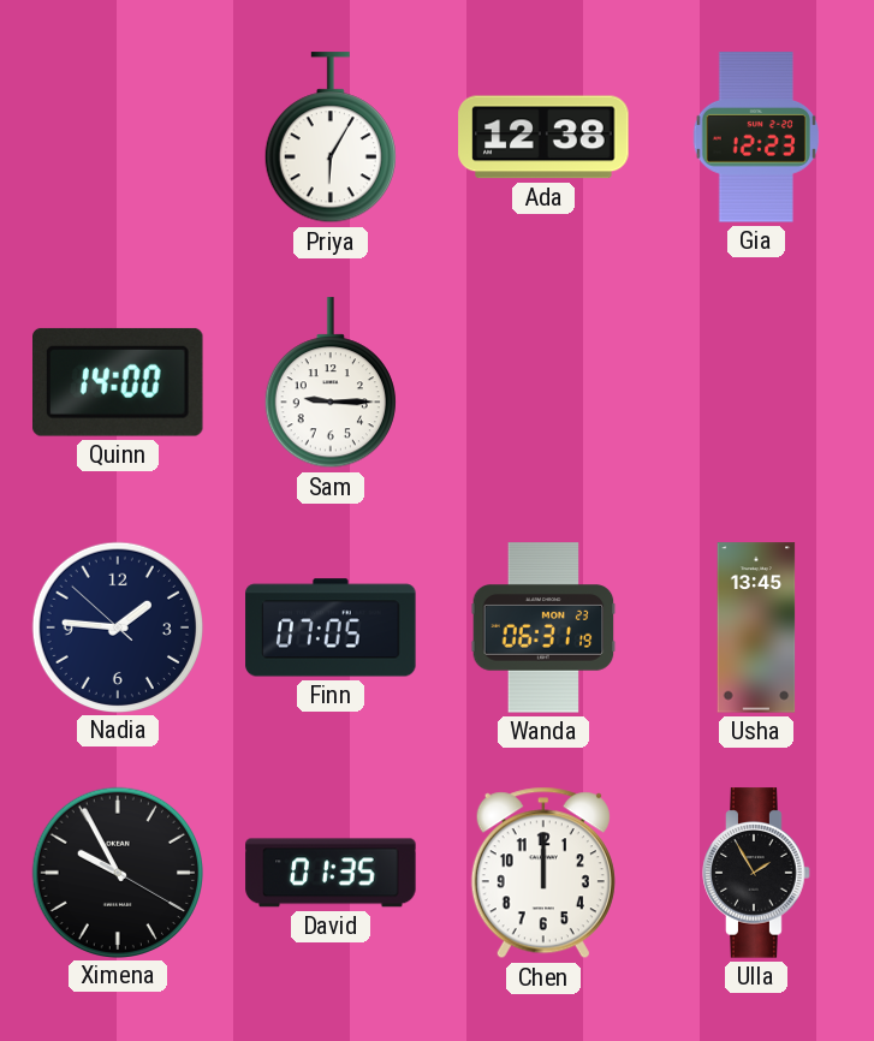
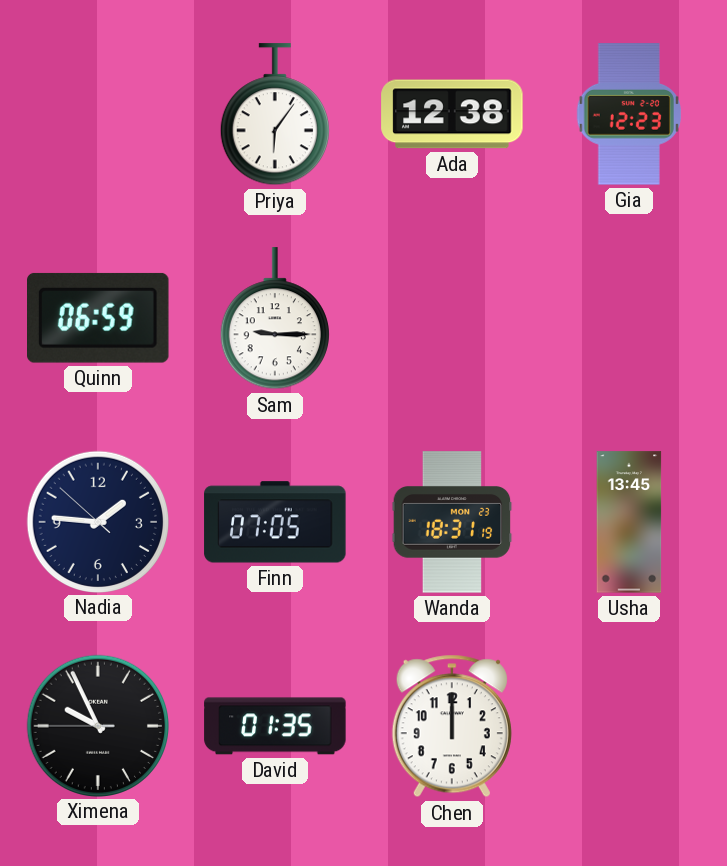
Priya: 6:05 -> 6:06 (275, 115)
Quinn: 14:00 -> 06:59 (99, 318)
Wanda: 06:31 -> 18:31 (452, 522)
Ximena: 9:55:20 -> 9:55:45 (97, 725)
Ulla: 1:55 -> none (756, 873)
